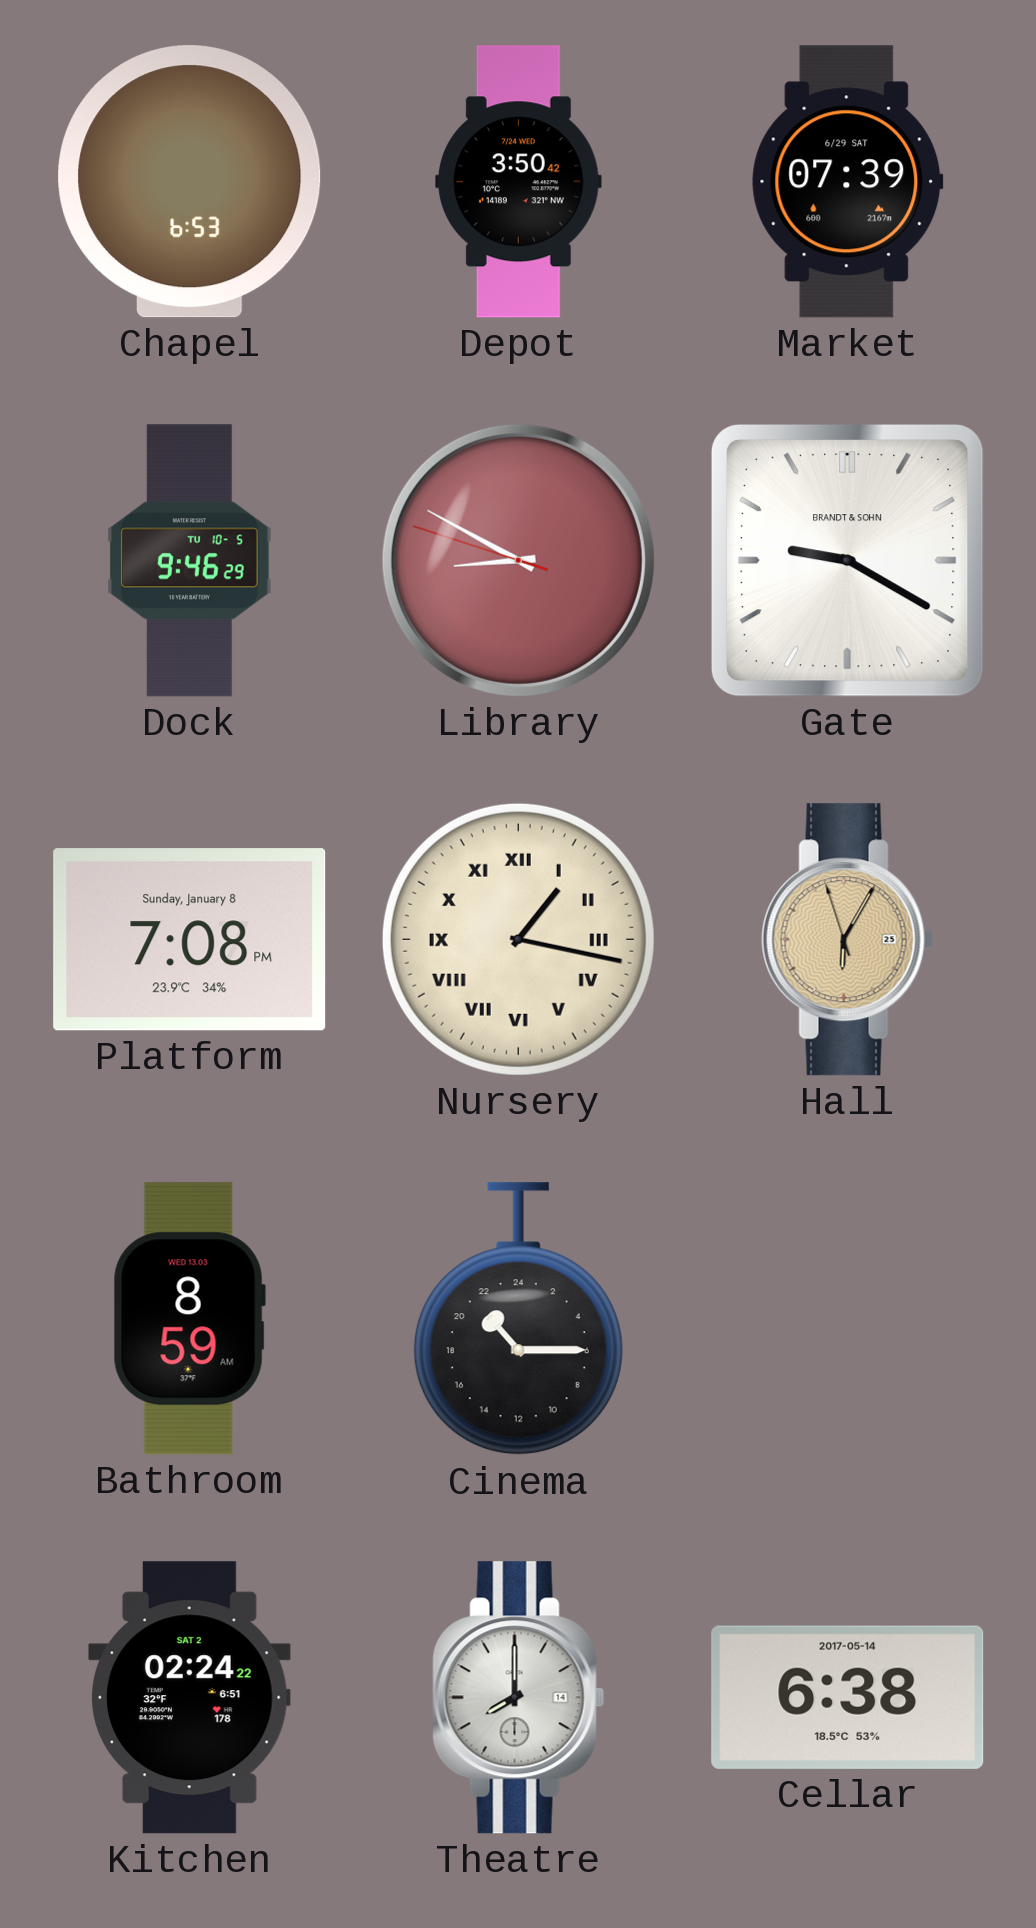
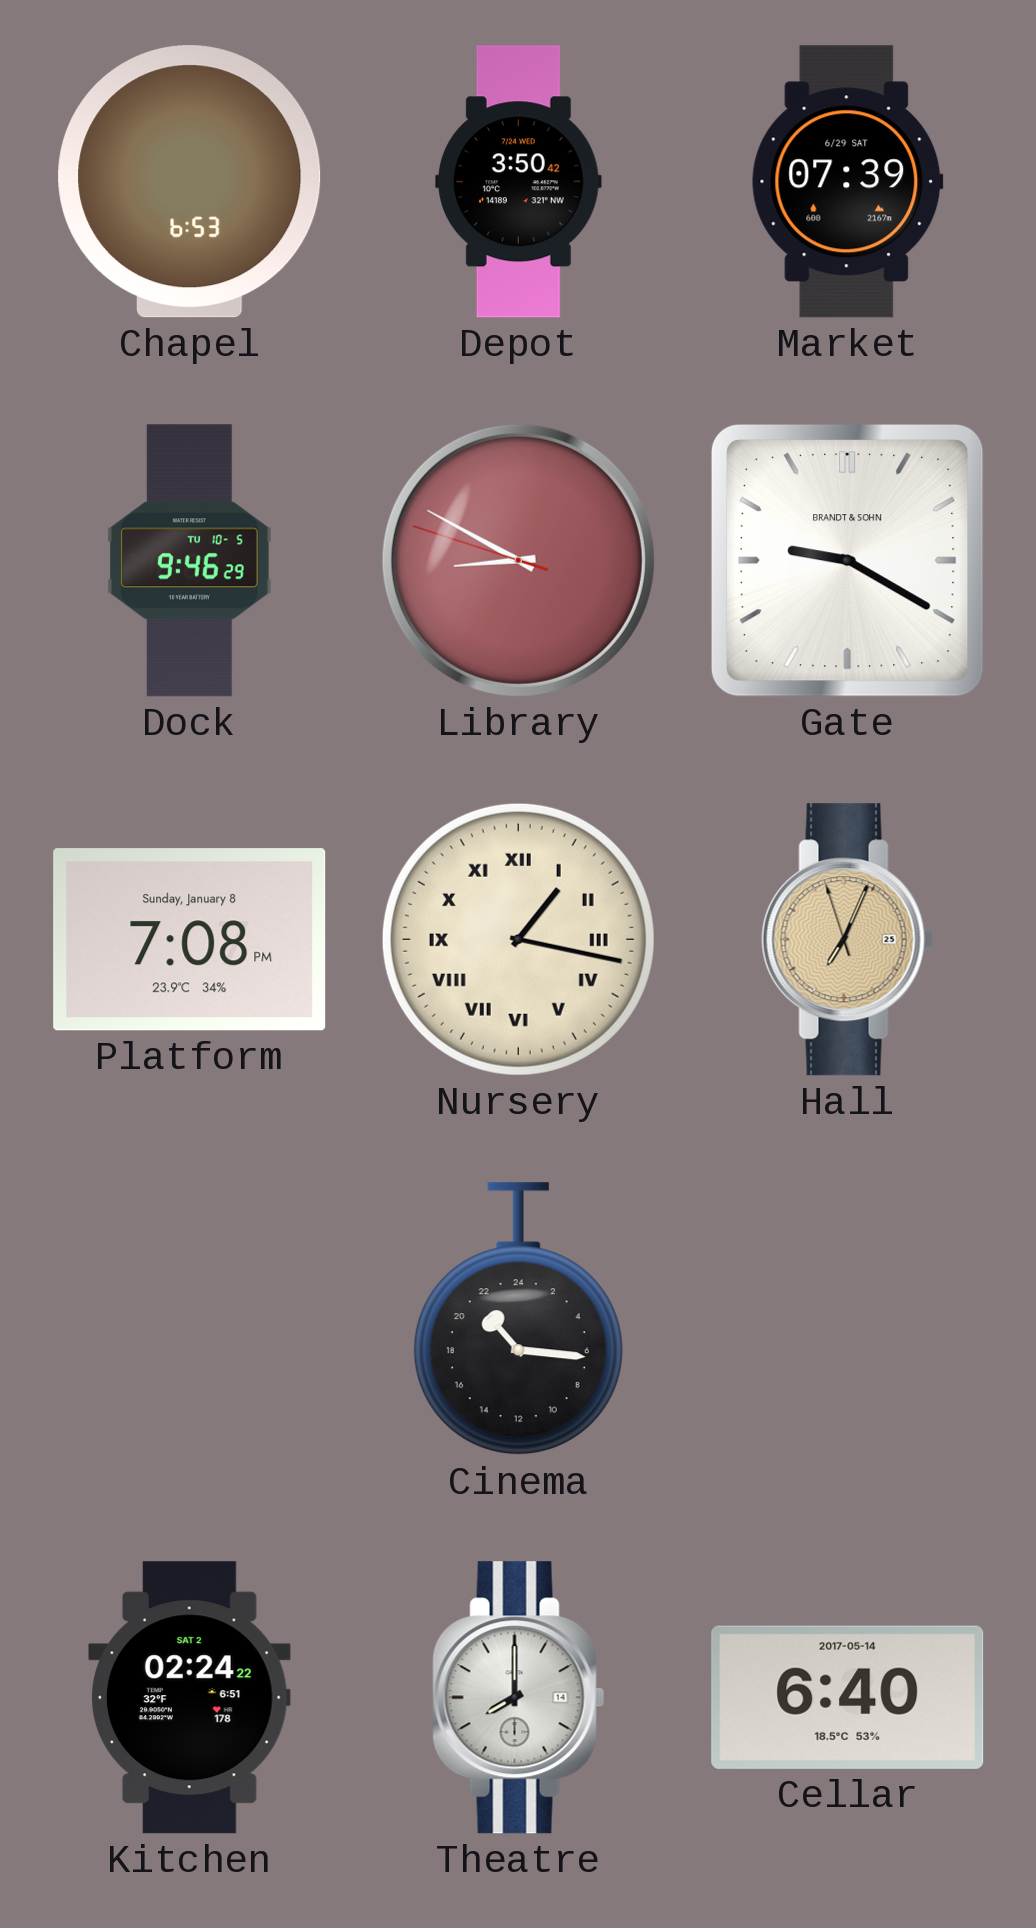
Hall: 6:04 -> 7:03 (848, 940)
Bathroom: 8:59 -> none (189, 1319)
Cinema: 21:15 -> 21:16 (518, 1319)
Cellar: 6:38 -> 6:40 (848, 1697)
